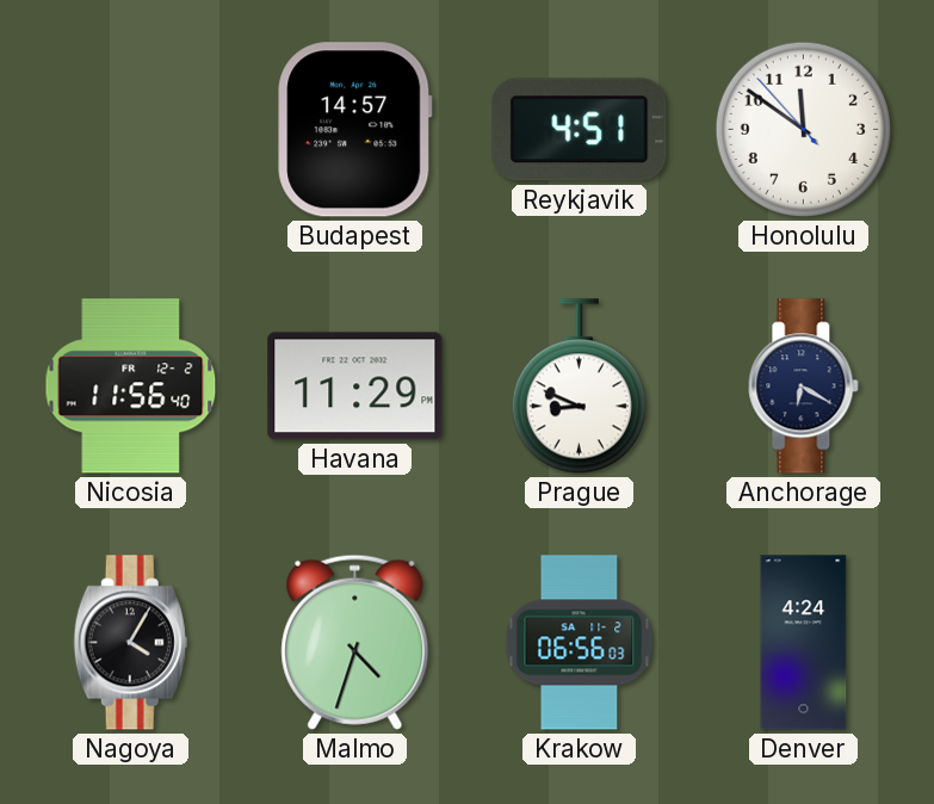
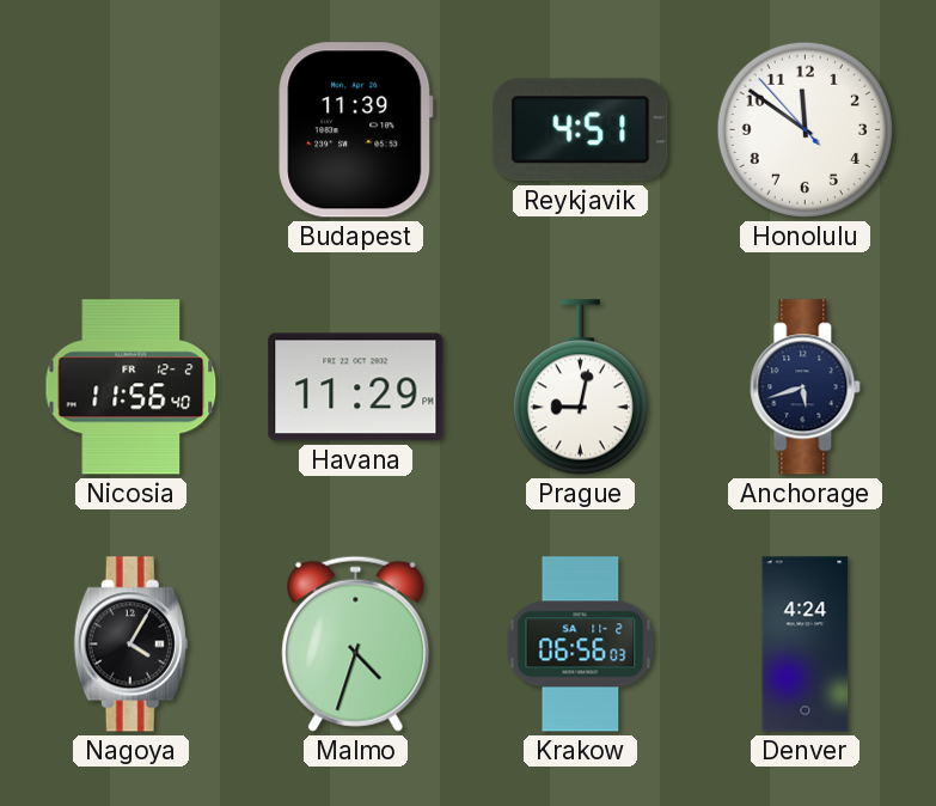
Budapest: 14:57 -> 11:39 (356, 130)
Prague: 8:49 -> 9:02 (580, 387)
Anchorage: 6:20 -> 5:42 (806, 387)
